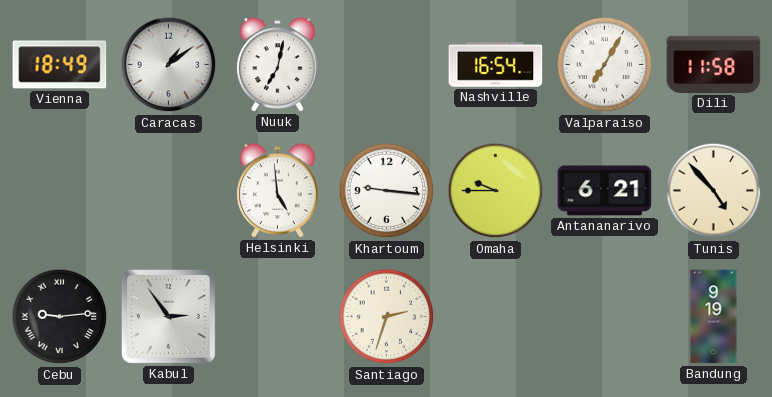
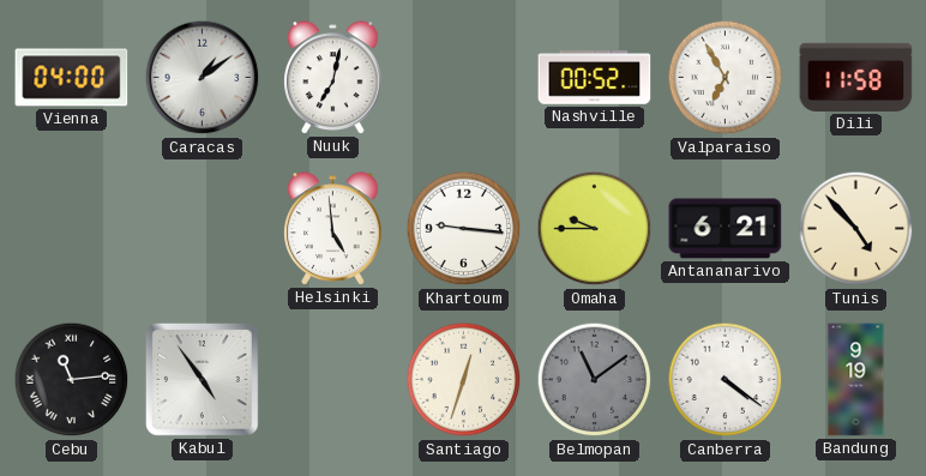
Vienna: 18:49 -> 04:00 (72, 78)
Nashville: 16:54 -> 00:52 (595, 78)
Valparaiso: 7:05 -> 6:55 (726, 78)
Cebu: 9:14 -> 11:14 (72, 380)
Kabul: 2:54 -> 4:54 (202, 379)
Santiago: 2:33 -> 12:33 (464, 380)
Belmopan: none -> 11:09 (595, 380)
Canberra: none -> 4:21 (726, 380)
